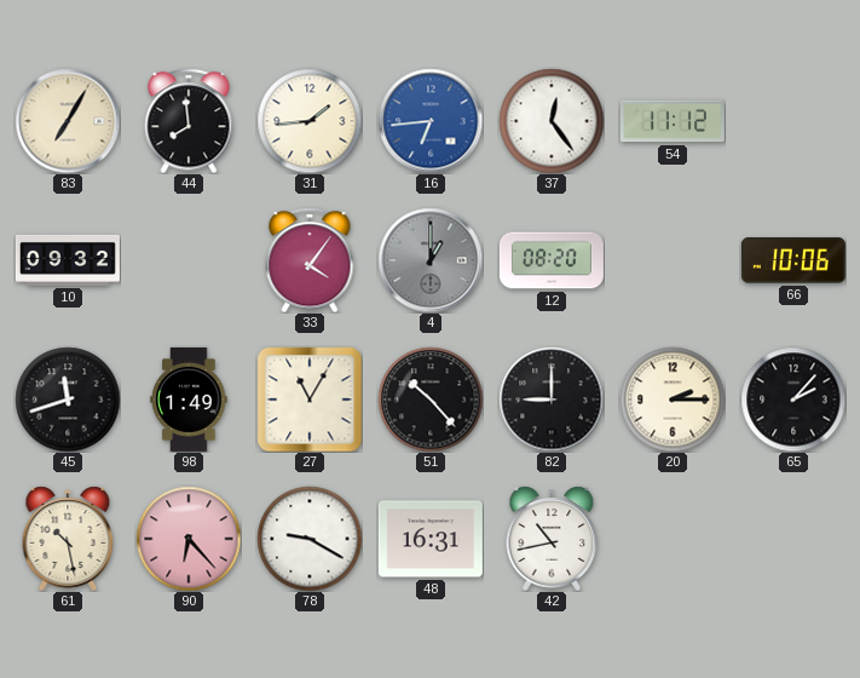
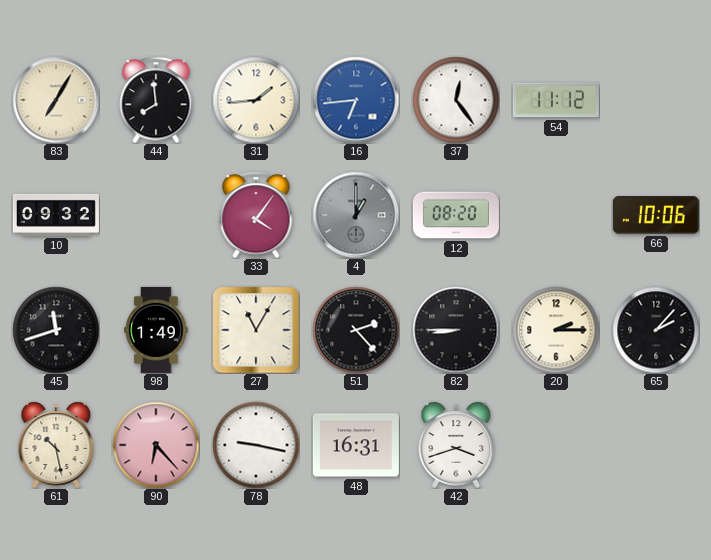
51: 10:23 -> 2:23 (356, 330)
82: 9:00 -> 8:45 (456, 330)
78: 9:20 -> 9:17 (256, 445)
42: 10:43 -> 3:42 (456, 445)
